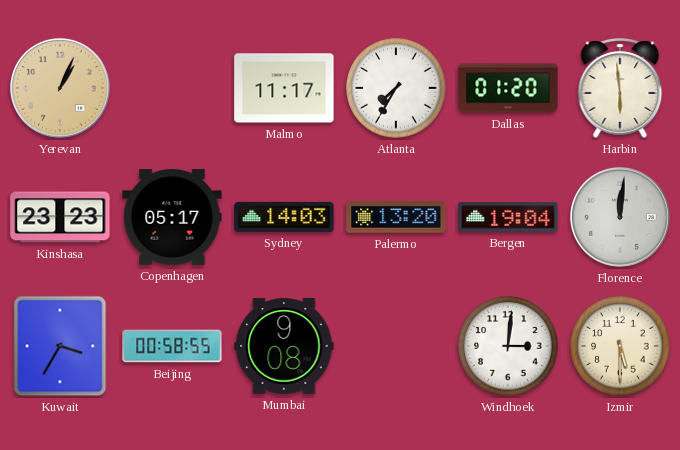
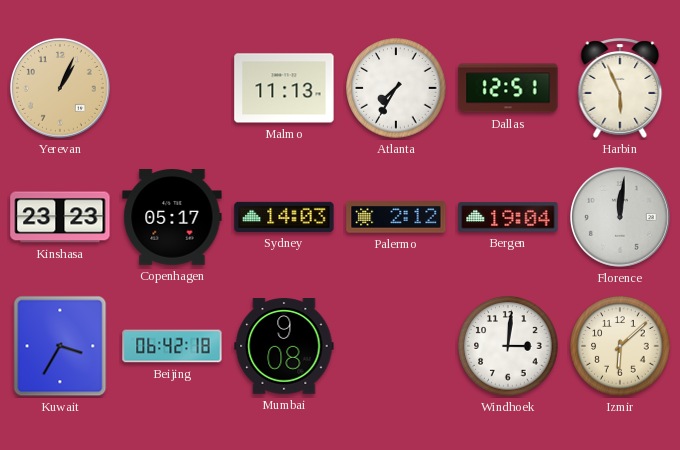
Malmo: 11:17 -> 11:13 (284, 88)
Dallas: 01:20 -> 12:51 (508, 88)
Harbin: 5:59 -> 5:56 (620, 88)
Palermo: 13:20 -> 2:12 (396, 217)
Beijing: 00:58 -> 06:42 (172, 346)
Izmir: 5:30 -> 6:08 (620, 346)
